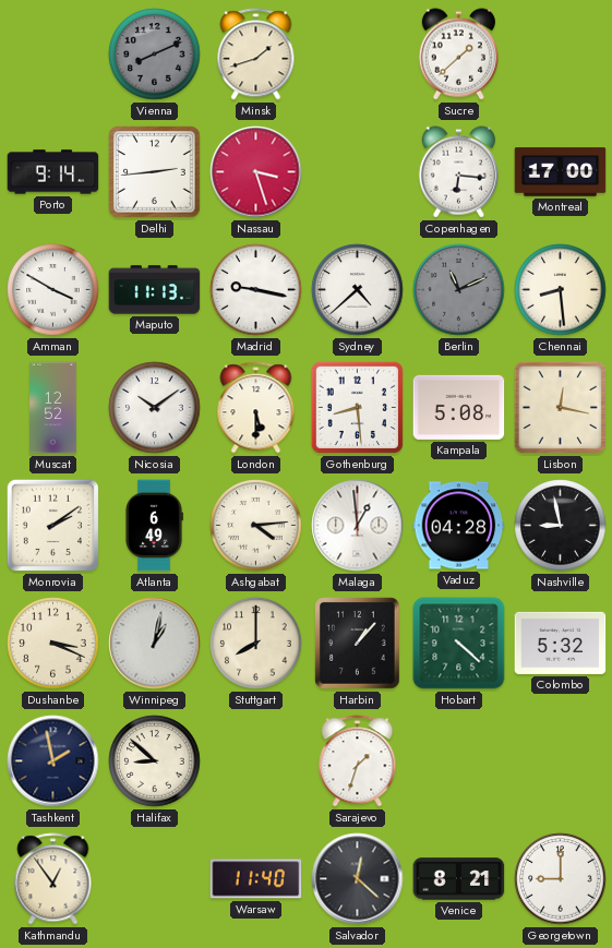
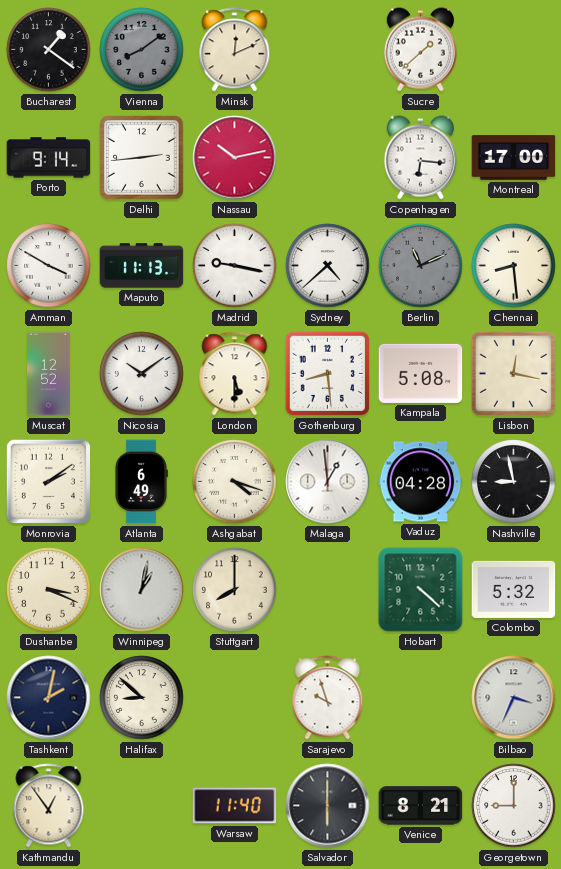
Bucharest: none -> 1:21 (49, 50)
Vienna: 8:11 -> 8:09 (142, 50)
Minsk: 1:42 -> 12:11 (235, 50)
Nassau: 3:27 -> 10:13 (235, 158)
Ashgabat: 4:14 -> 4:18 (235, 482)
Harbin: 1:07 -> none (358, 644)
Tashkent: 1:58 -> 2:02 (49, 698)
Sarajevo: 1:33 -> 9:57 (328, 698)
Bilbao: none -> 3:34 (514, 698)
Salvador: 12:22 -> 6:00 (328, 806)
